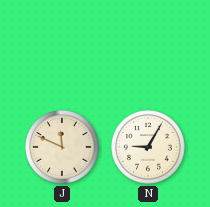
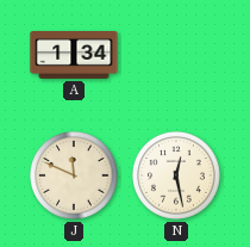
A: none -> 1:34 (74, 56)
N: 9:05 -> 12:28 (177, 177)
